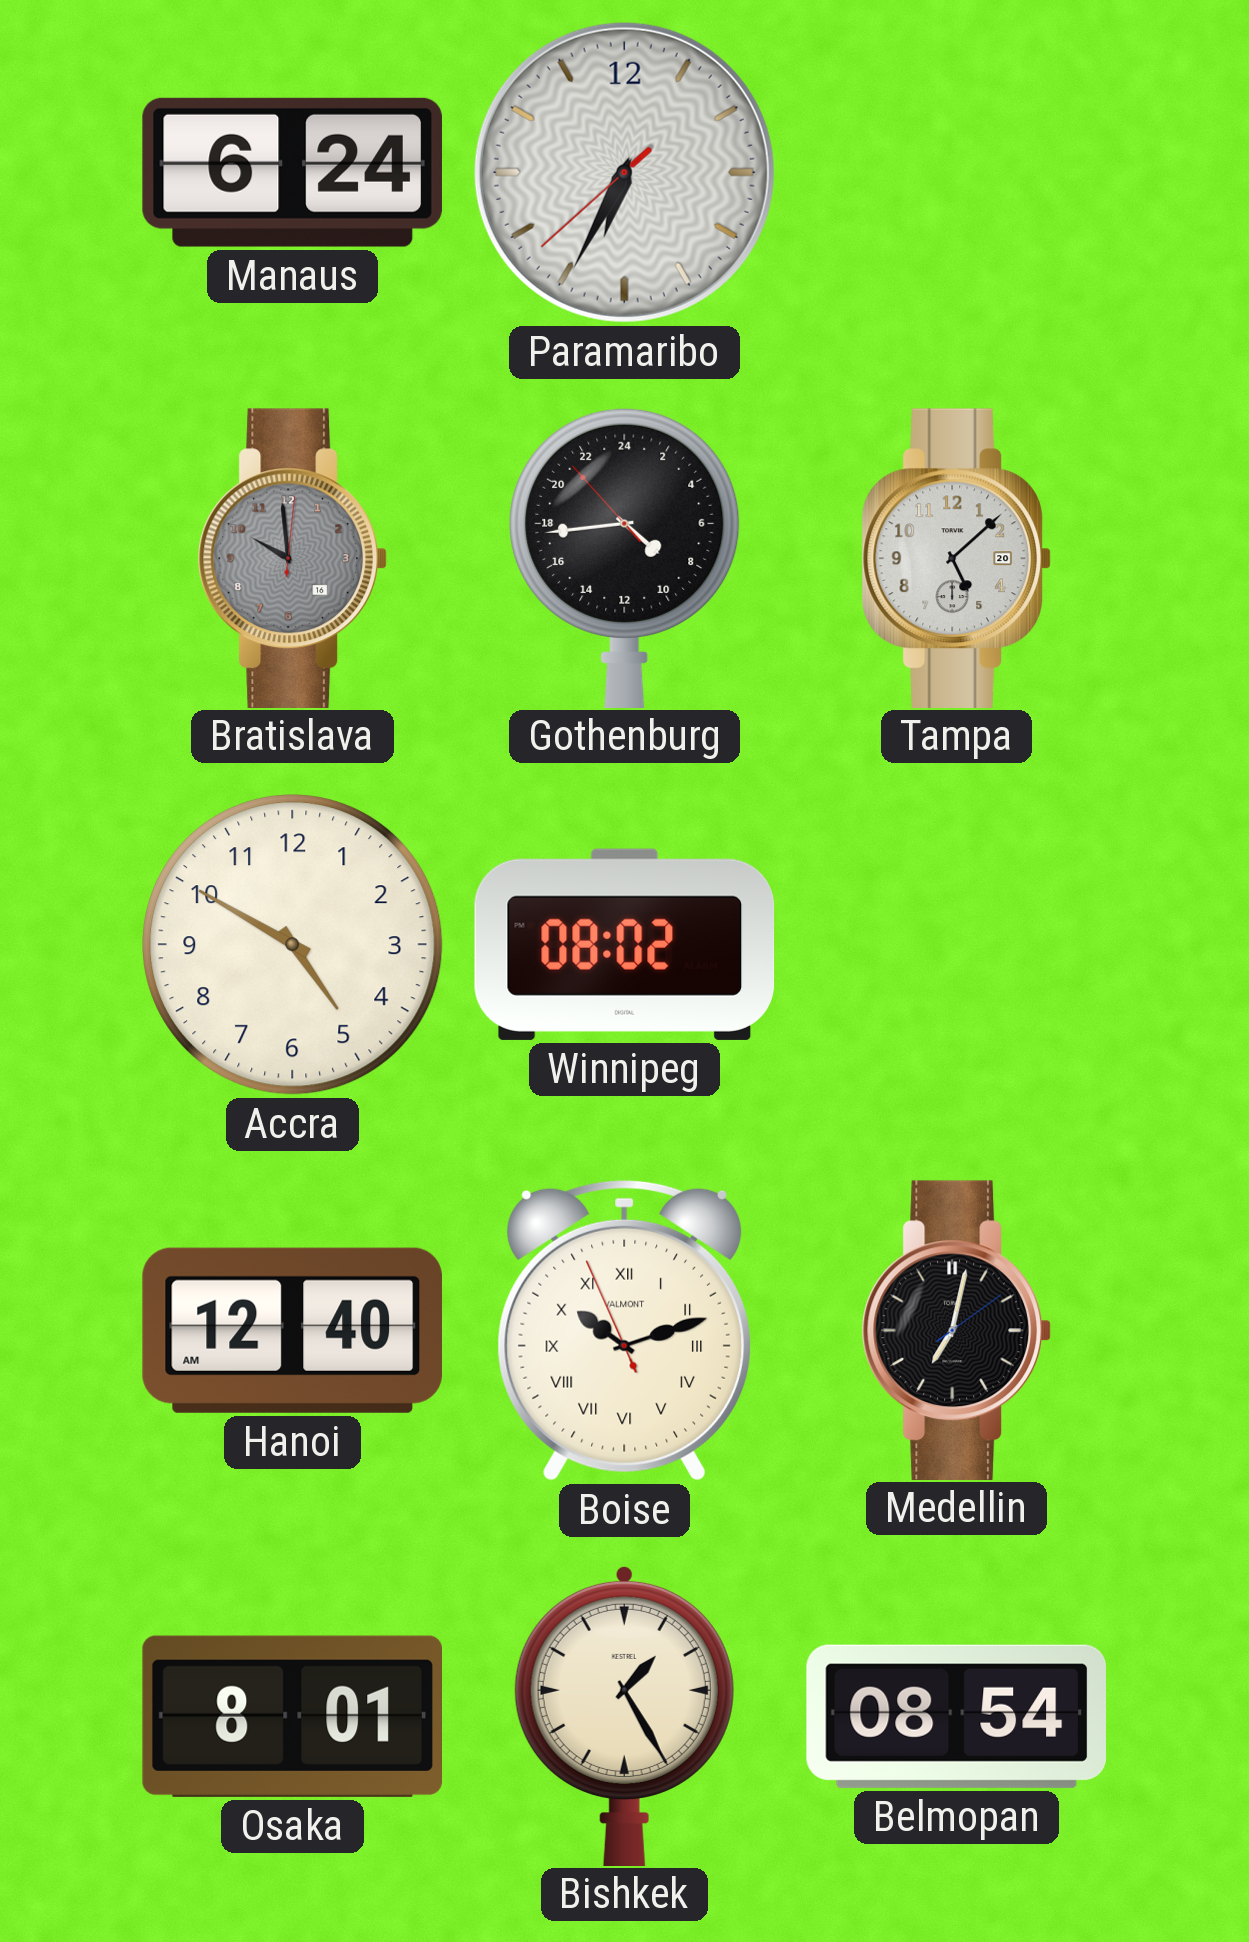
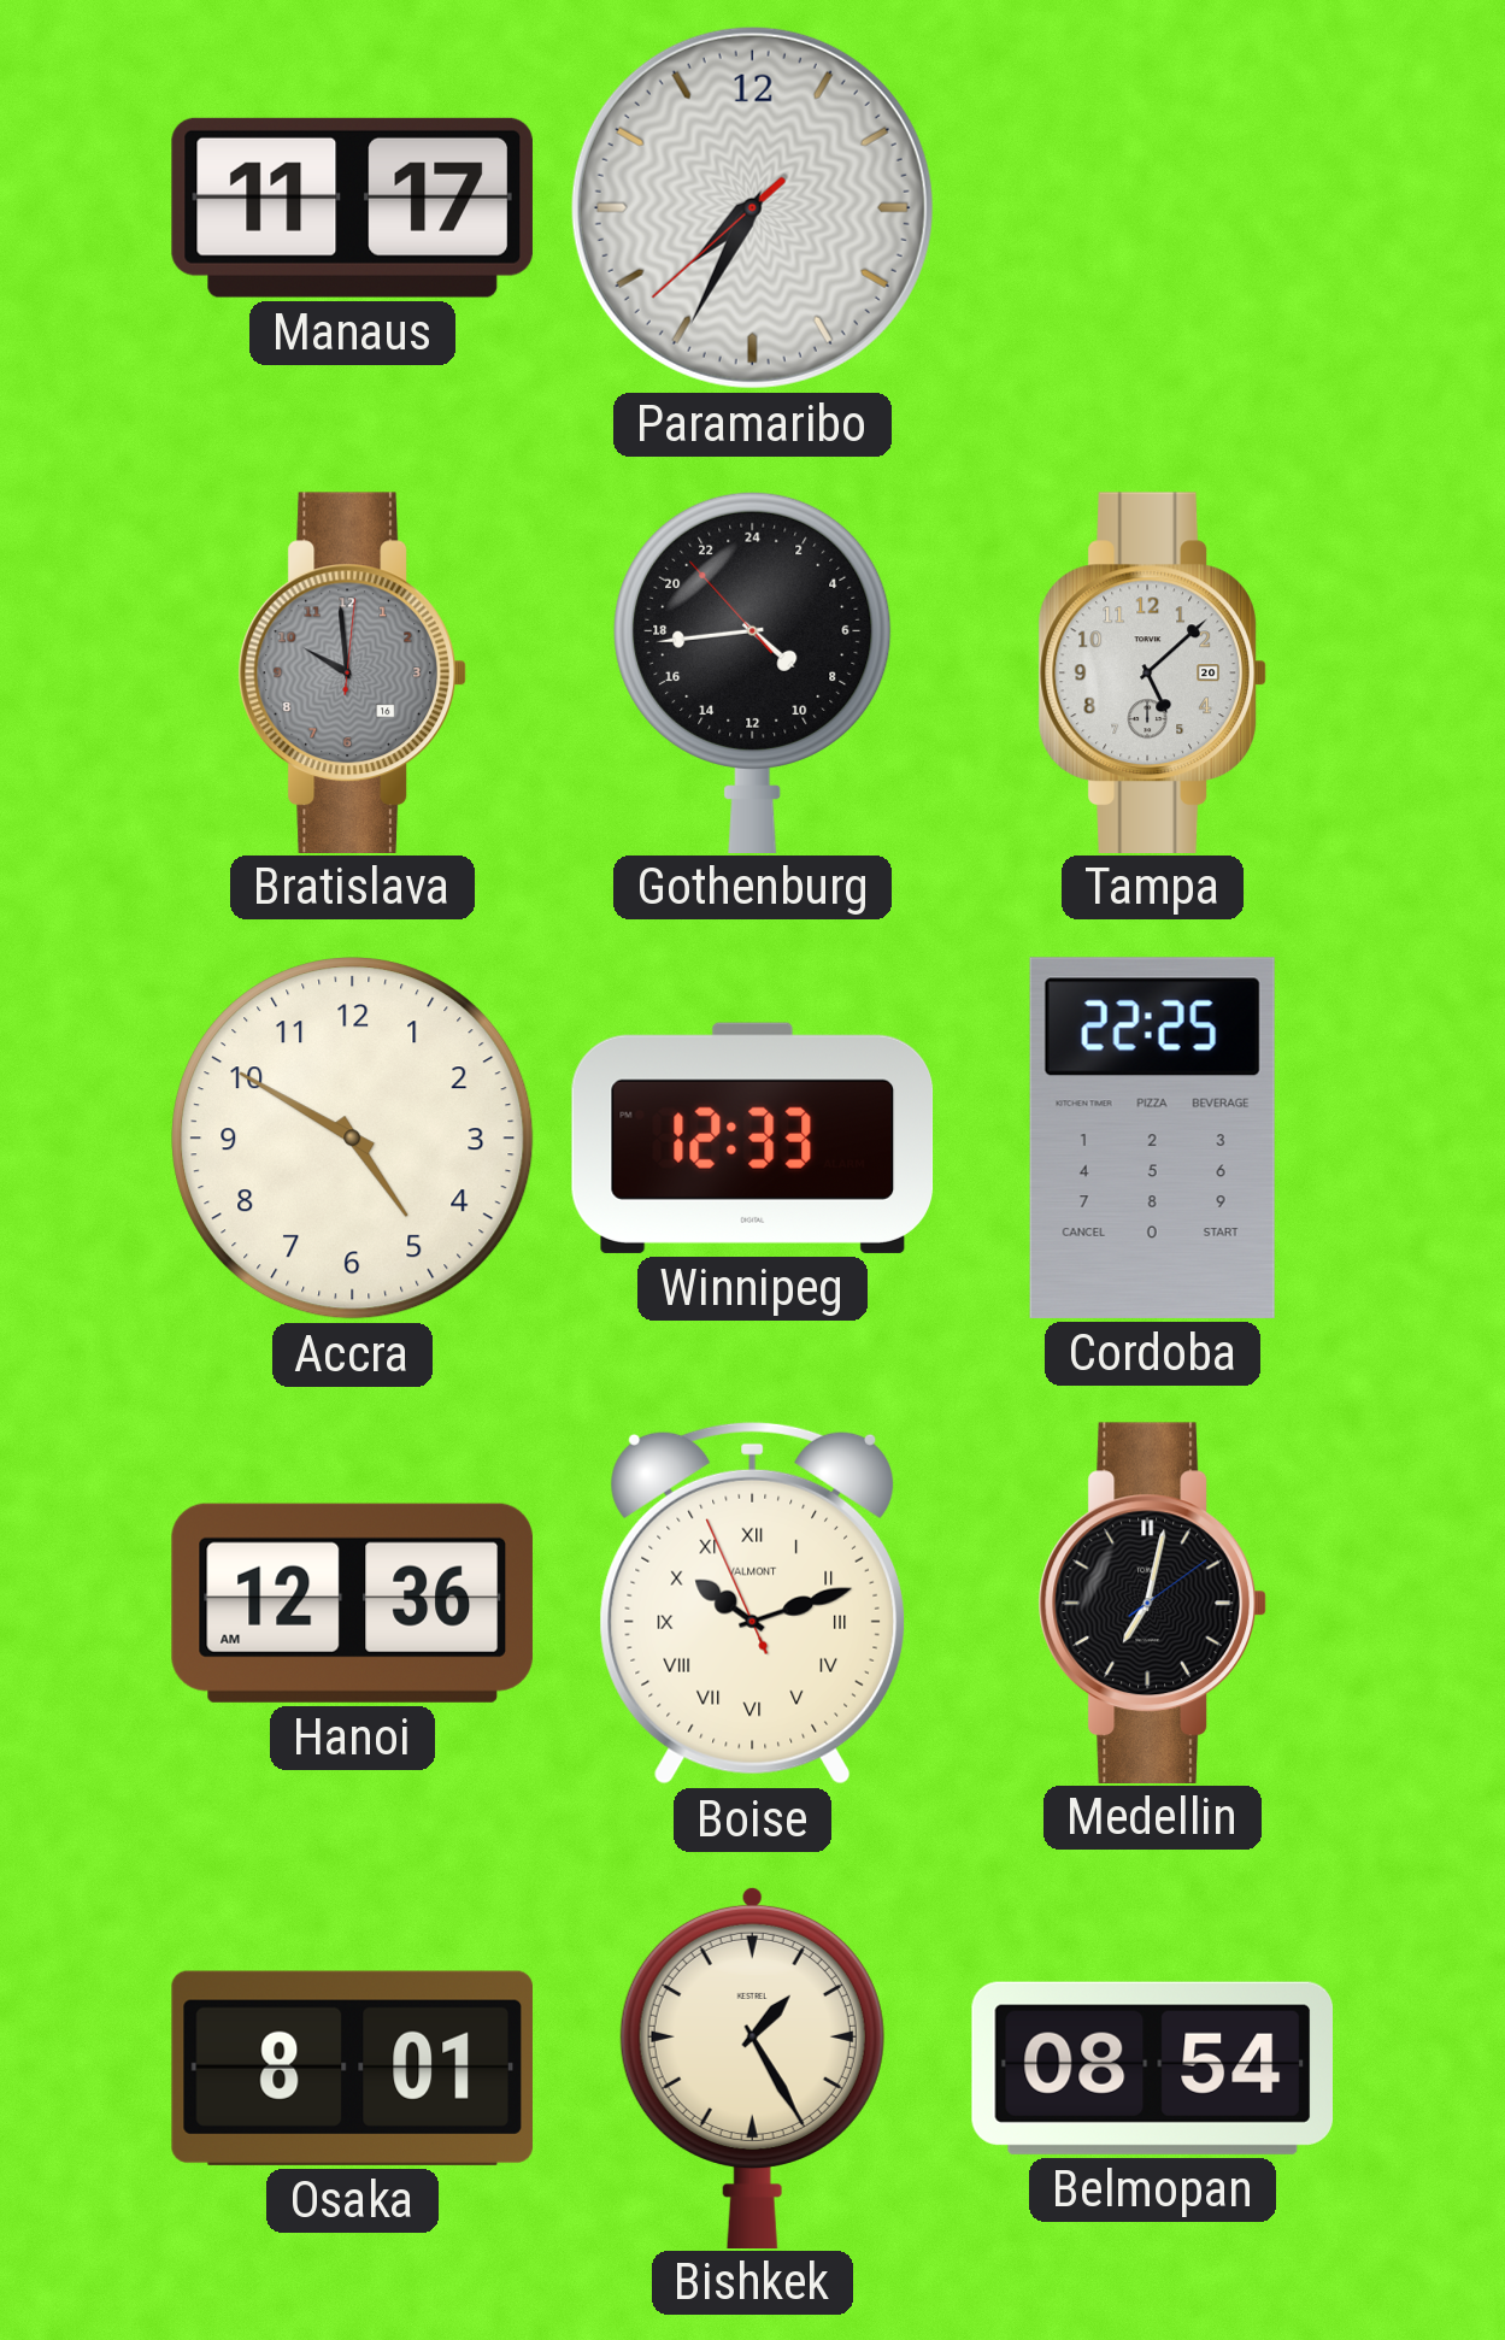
Manaus: 6:24 -> 11:17 (352, 207)
Paramaribo: 6:34 -> 7:34 (752, 207)
Winnipeg: 08:02 -> 12:33 (753, 1137)
Cordoba: none -> 22:25 (1152, 1137)
Hanoi: 12:40 -> 12:36 (352, 1603)
